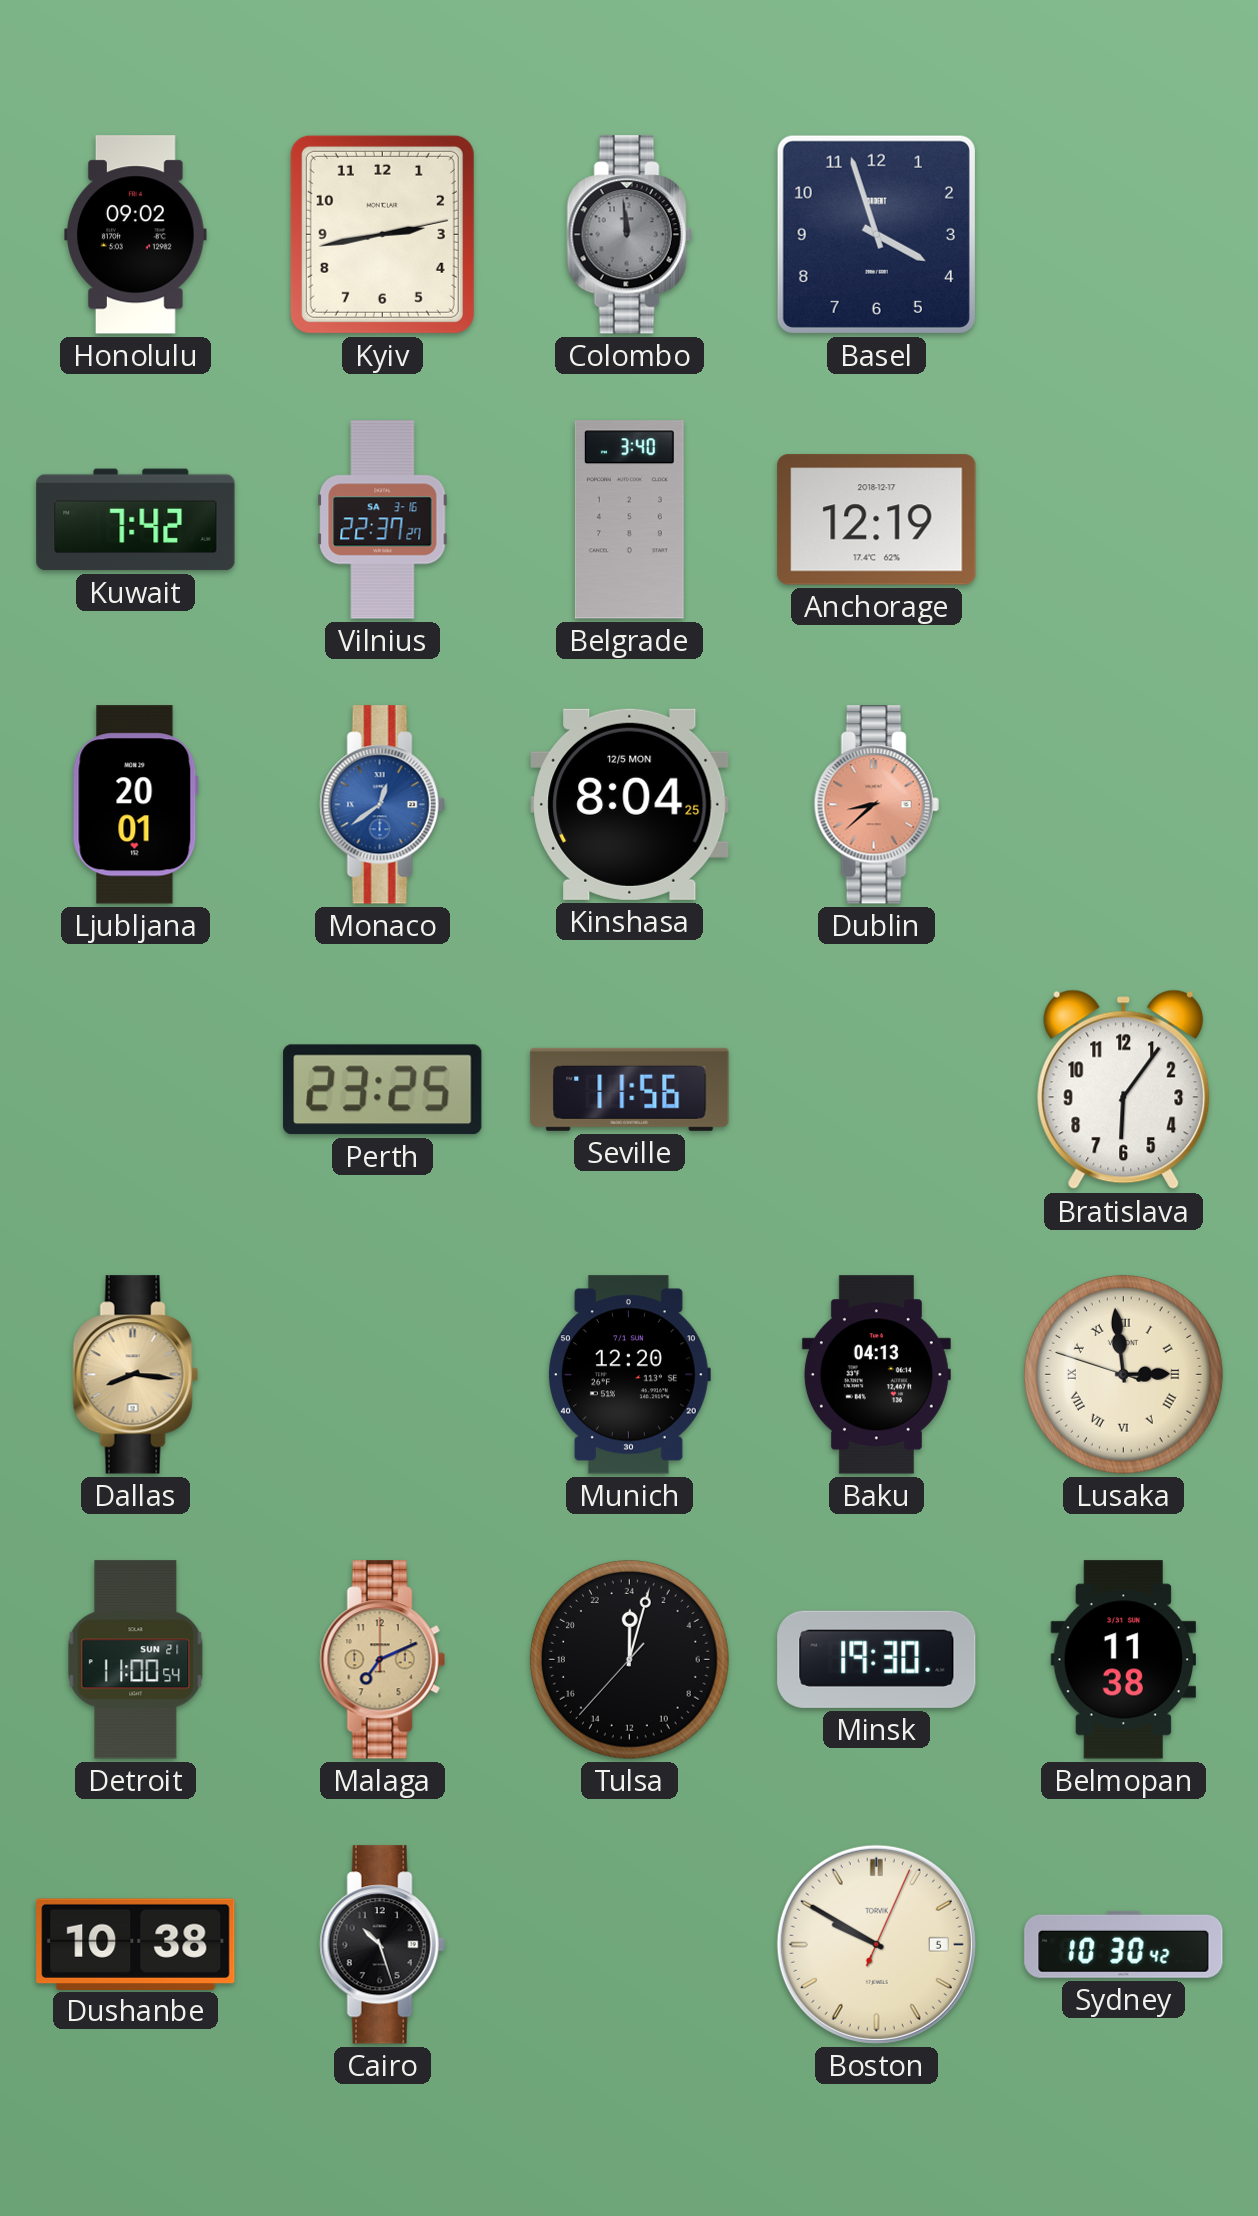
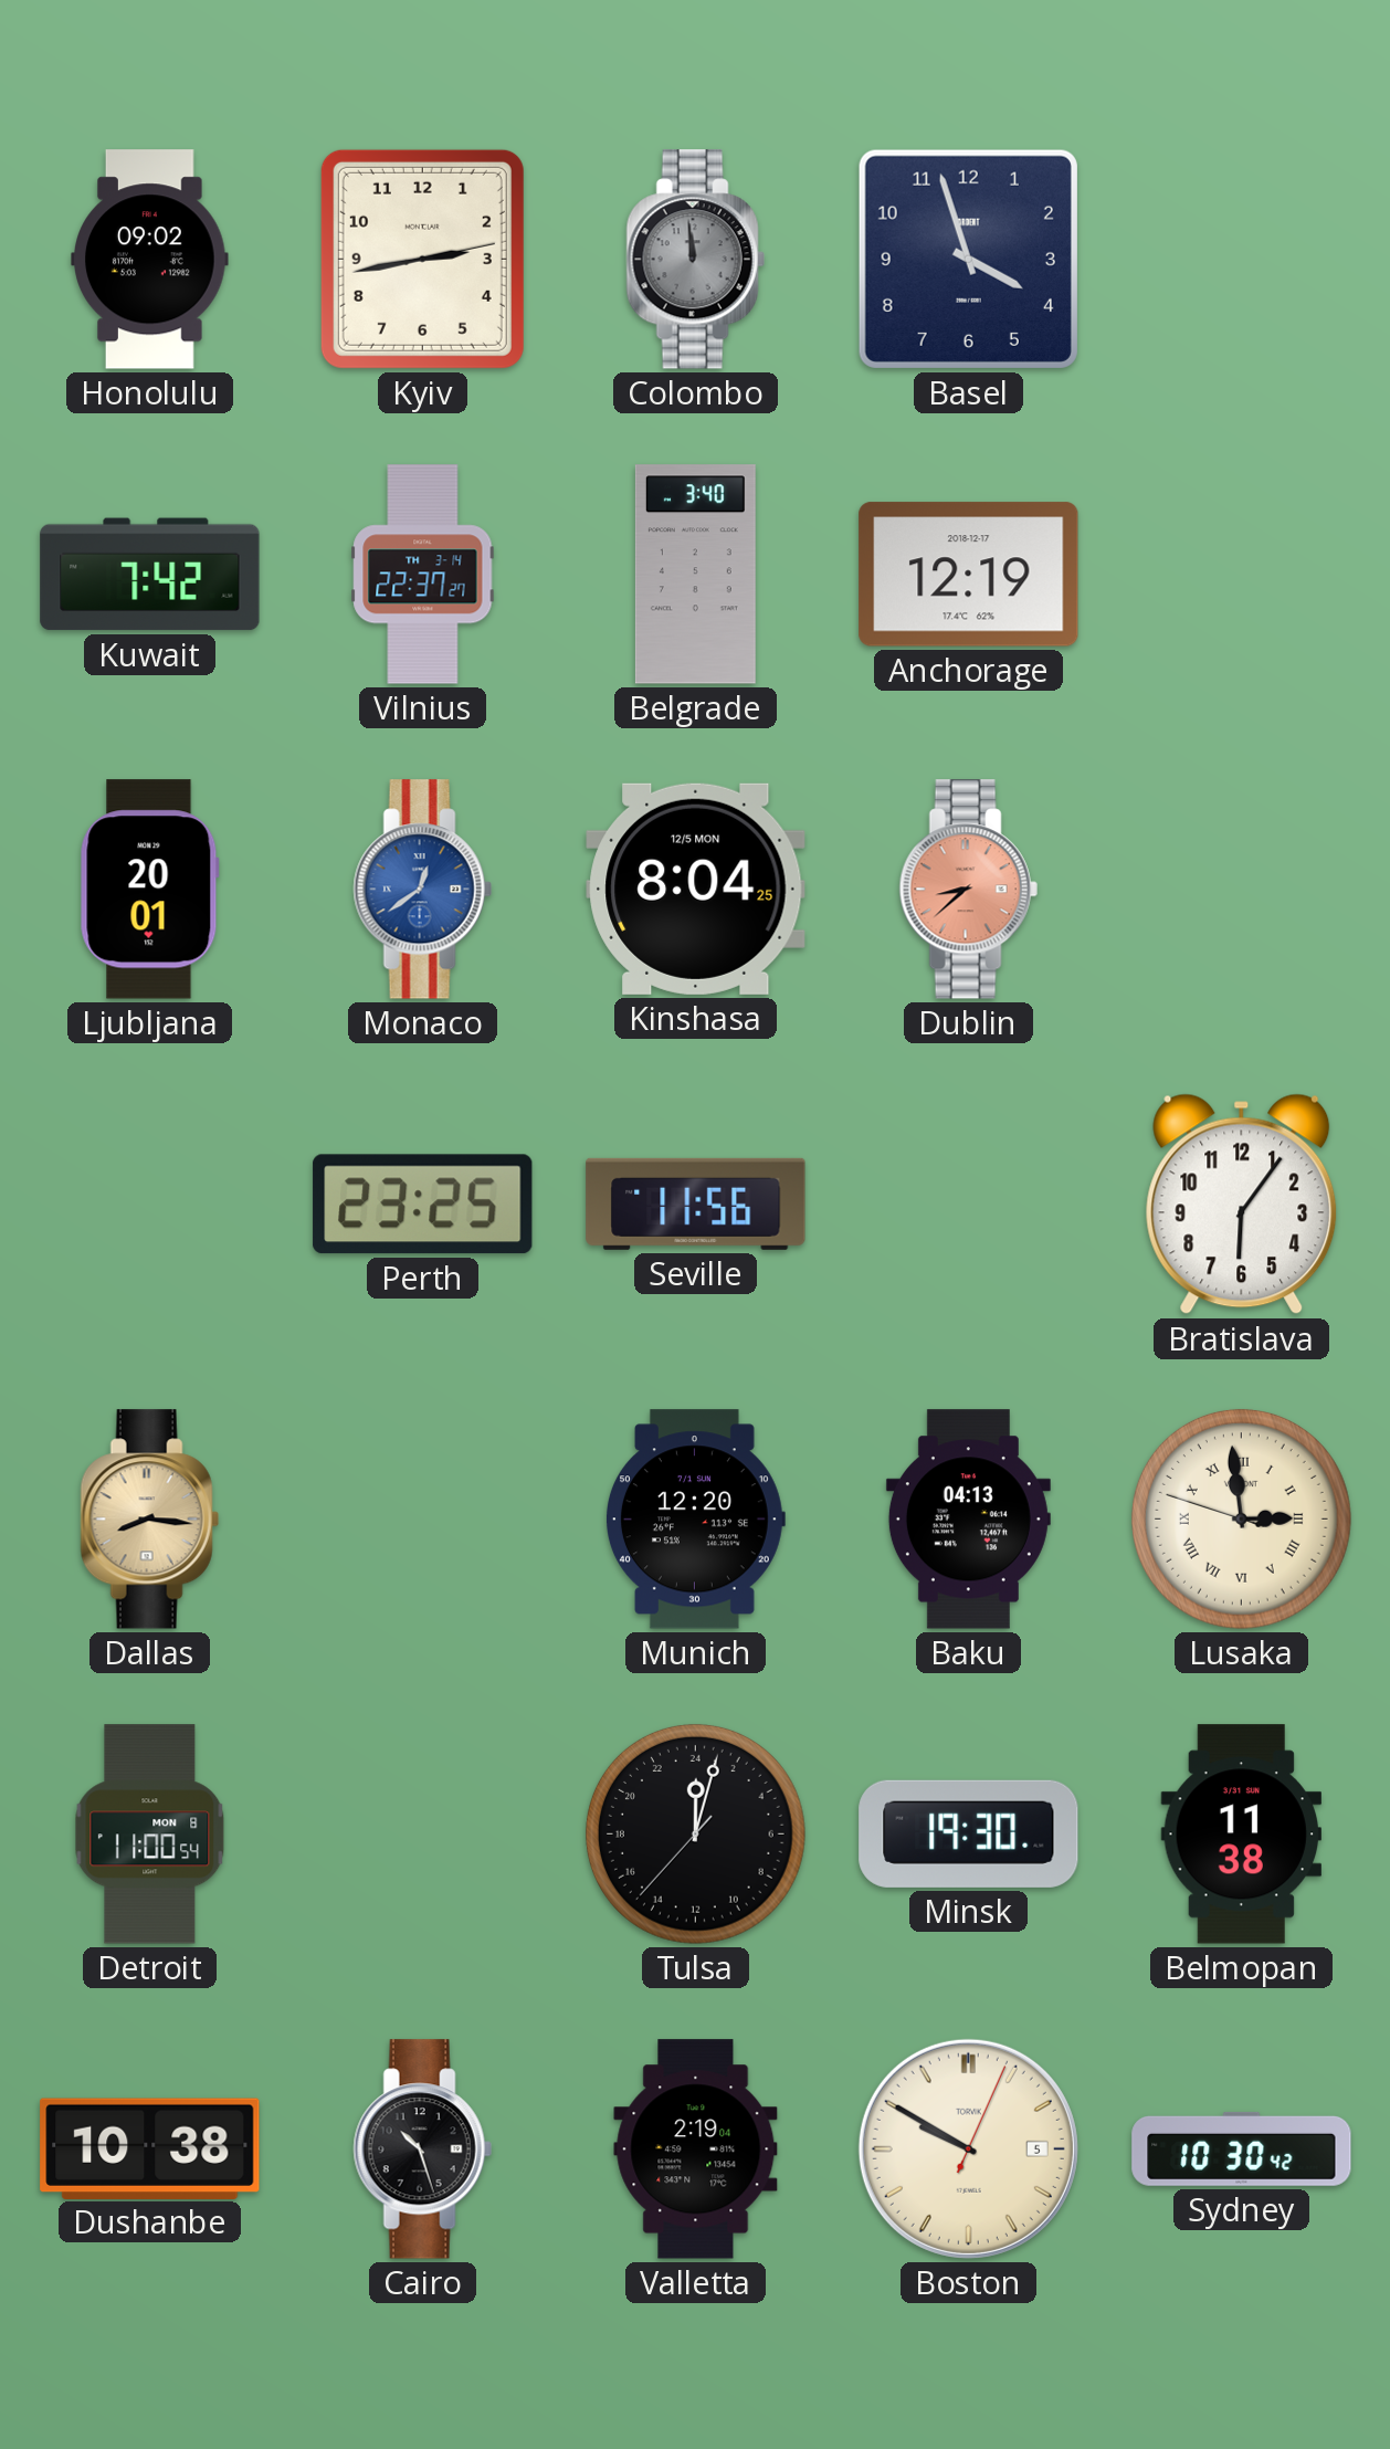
Vilnius date: SA 3-16 -> TH 3-14 (423, 575)
Detroit date: SUN 21 -> MON 8 (150, 1835)
Malaga: 7:11 -> none (382, 1660)
Valletta: none -> 2:19 (696, 2150)
